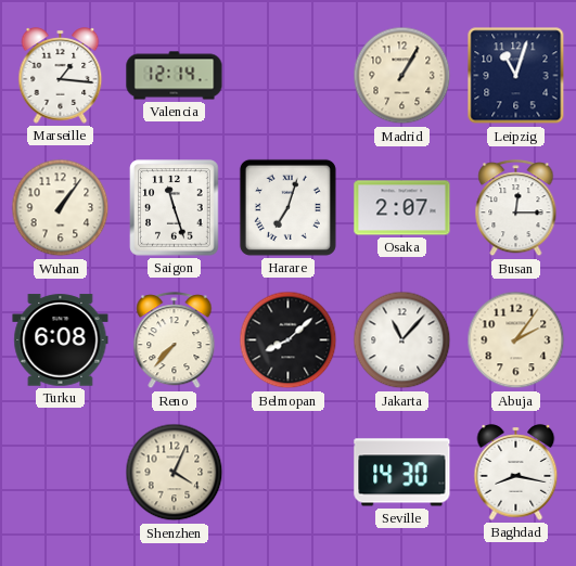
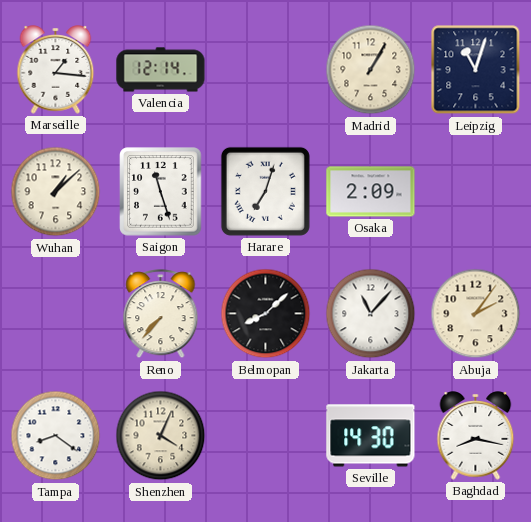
Wuhan: 1:06 -> 1:08 (56, 192)
Osaka: 2:07 -> 2:09 (371, 192)
Busan: 12:15 -> none (516, 208)
Turku: 6:08 -> none (61, 340)
Tampa: none -> 8:21 (56, 436)
